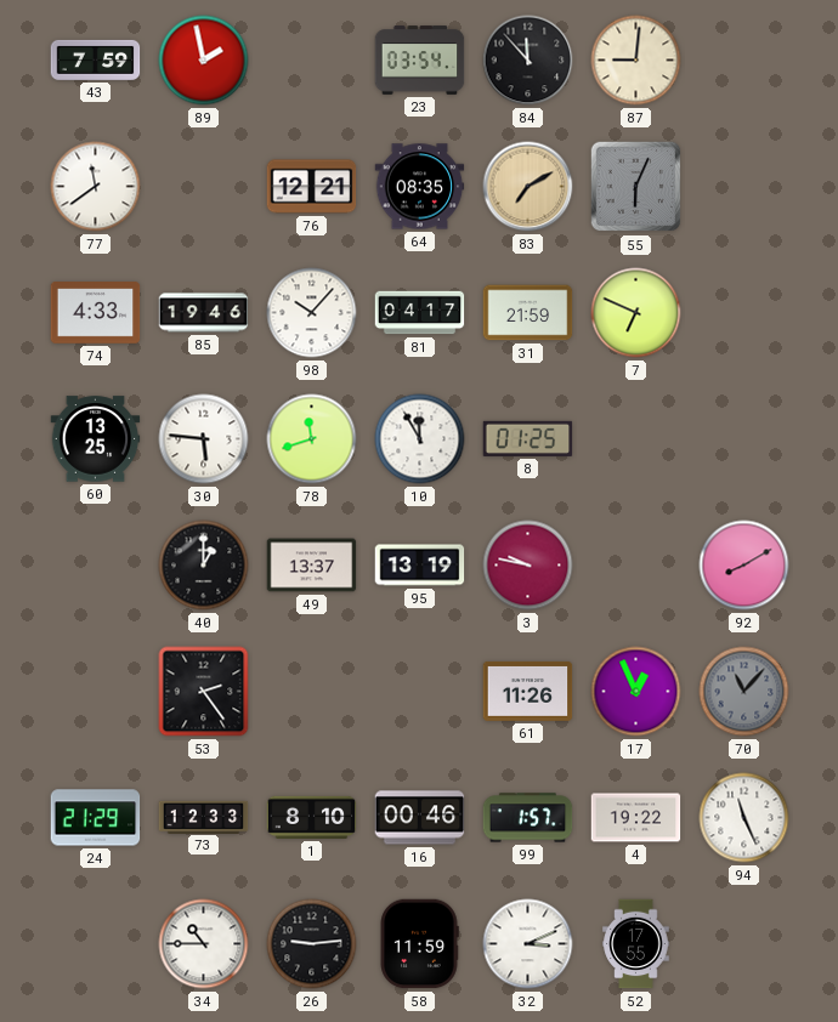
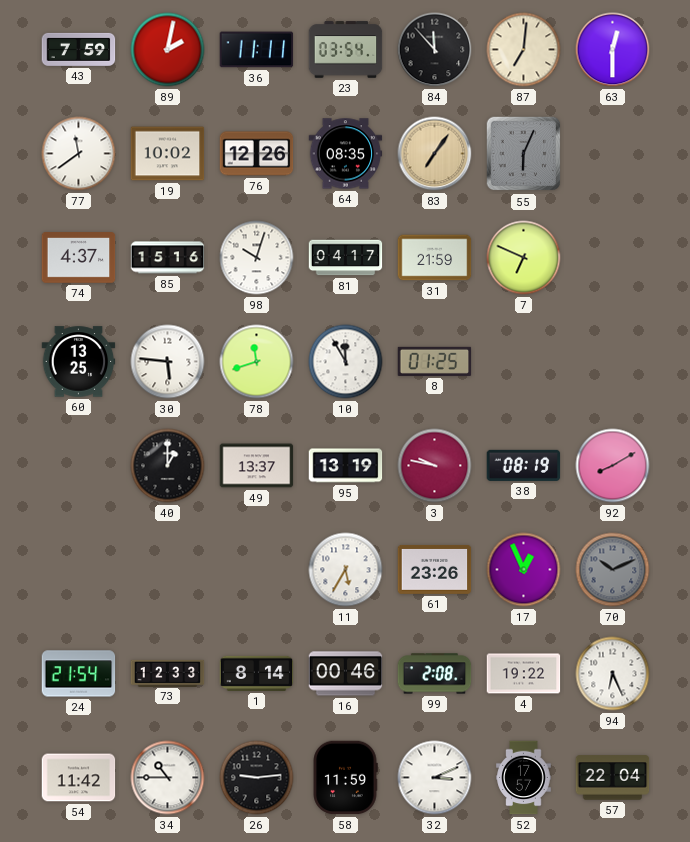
89: 1:58 -> 2:02 (168, 50)
36: none -> 11:11 (257, 50)
87: 9:01 -> 7:01 (524, 50)
63: none -> 12:30 (613, 50)
19: none -> 10:02 (168, 154)
76: 12:21 -> 12:26 (257, 154)
83: 7:10 -> 7:06 (435, 154)
74: 4:33 -> 4:37 (79, 258)
85: 19:46 -> 15:16 (168, 258)
98: 10:07 -> 10:03 (257, 258)
38: none -> 08:19 (524, 465)
53: 2:24 -> none (204, 692)
11: none -> 5:35 (346, 570)
61: 11:26 -> 23:26 (435, 569)
70: 11:07 -> 10:11 (613, 570)
24: 21:29 -> 21:54 (79, 674)
1: 8:10 -> 8:14 (257, 673)
99: 1:57 -> 2:08 (435, 674)
94: 11:26 -> 6:26 (613, 674)
54: none -> 11:42 (79, 778)
52: 17:55 -> 17:57 (524, 778)
57: none -> 22:04 (613, 778)
